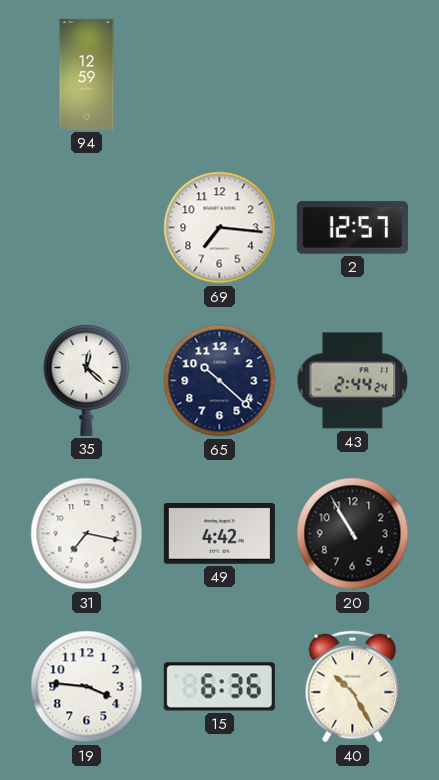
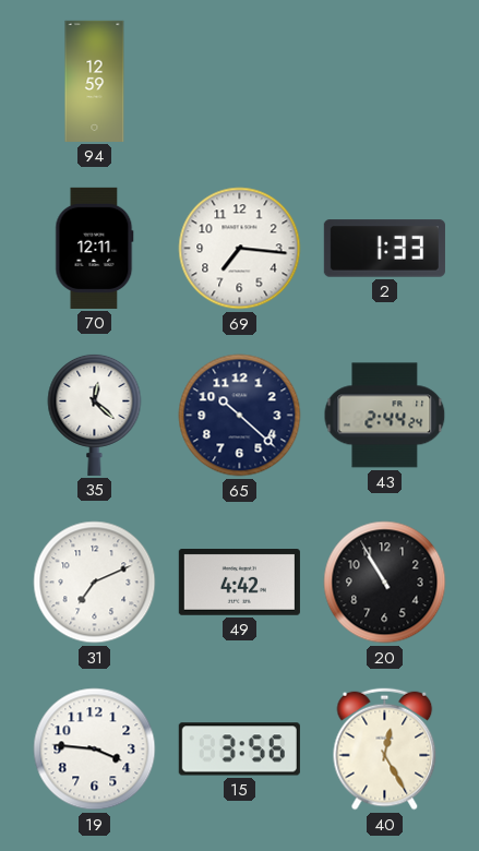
70: none -> 12:11 (95, 248)
2: 12:57 -> 1:33 (384, 249)
31: 7:17 -> 7:11 (95, 583)
15: 6:36 -> 3:56 (239, 750)
40: 10:25 -> 12:25 (385, 750)
